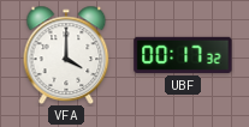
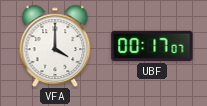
UBF: 00:17:32 -> 00:17:07 (152, 46)
